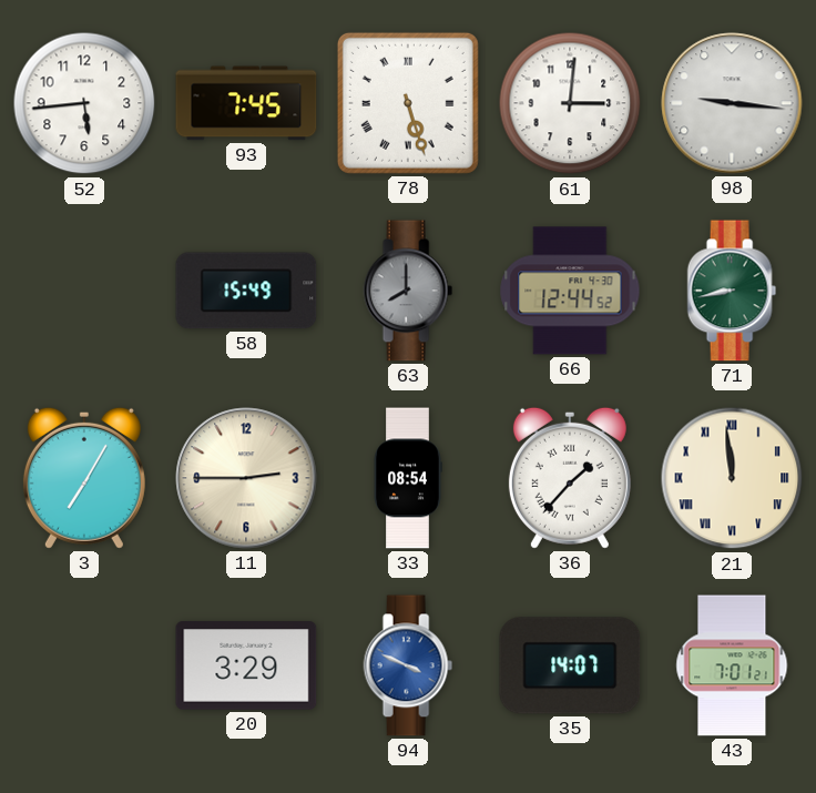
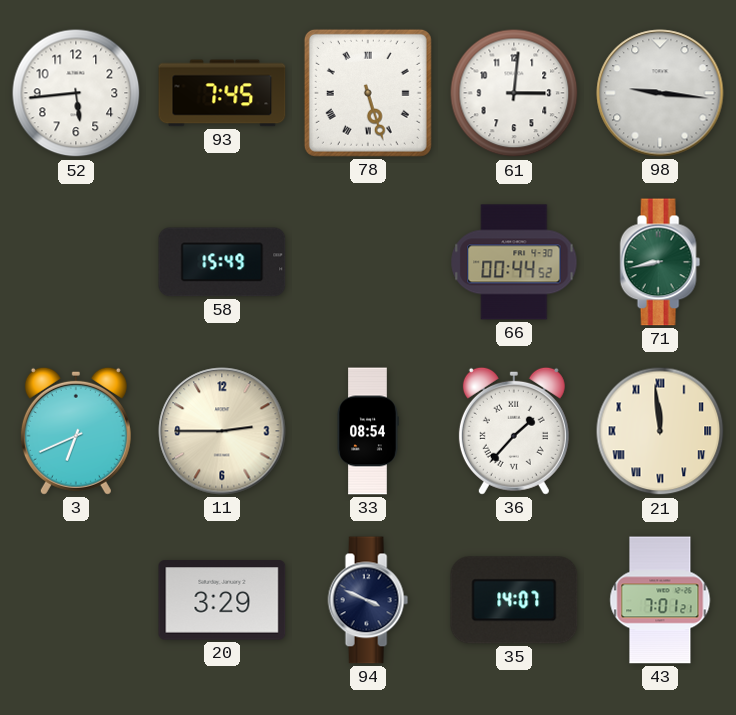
63: 8:00 -> none (408, 291)
66: 12:44 -> 00:44 (514, 262)
3: 7:05 -> 6:41 (76, 431)
94 dial: blue -> navy (368, 600)
